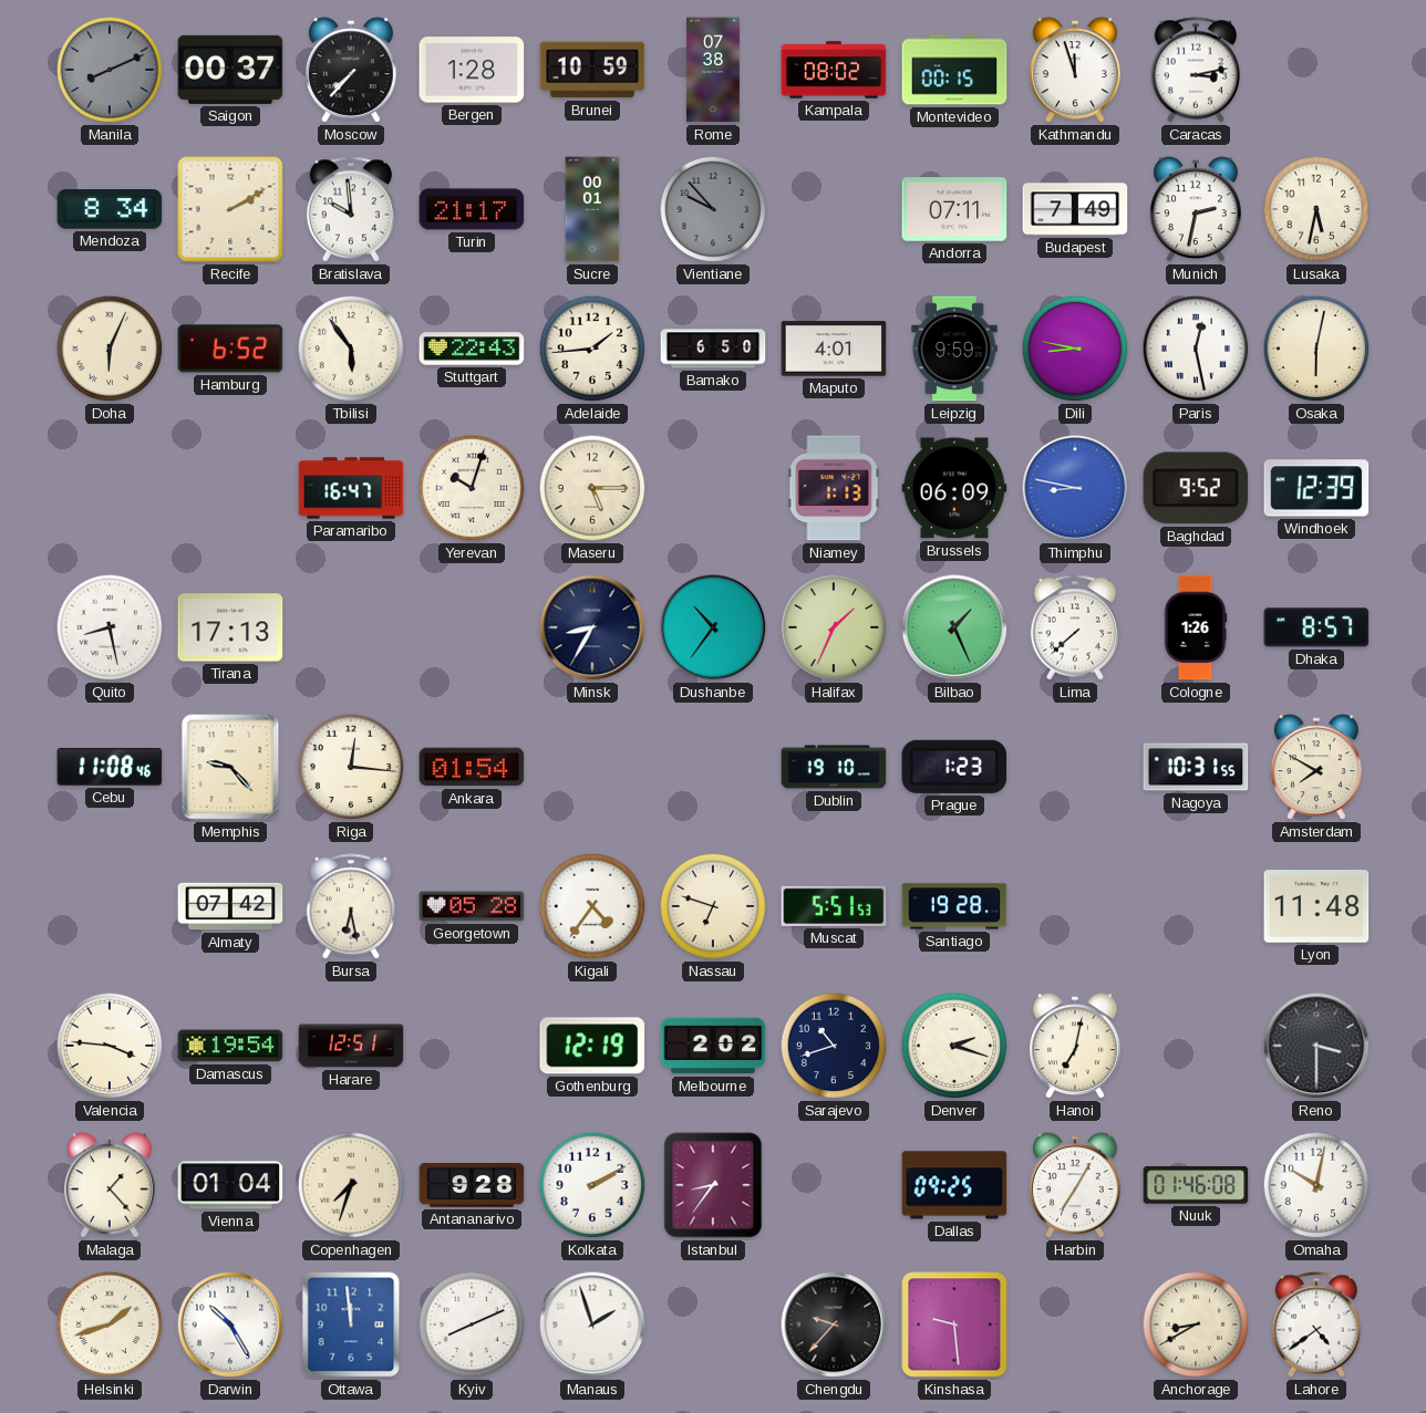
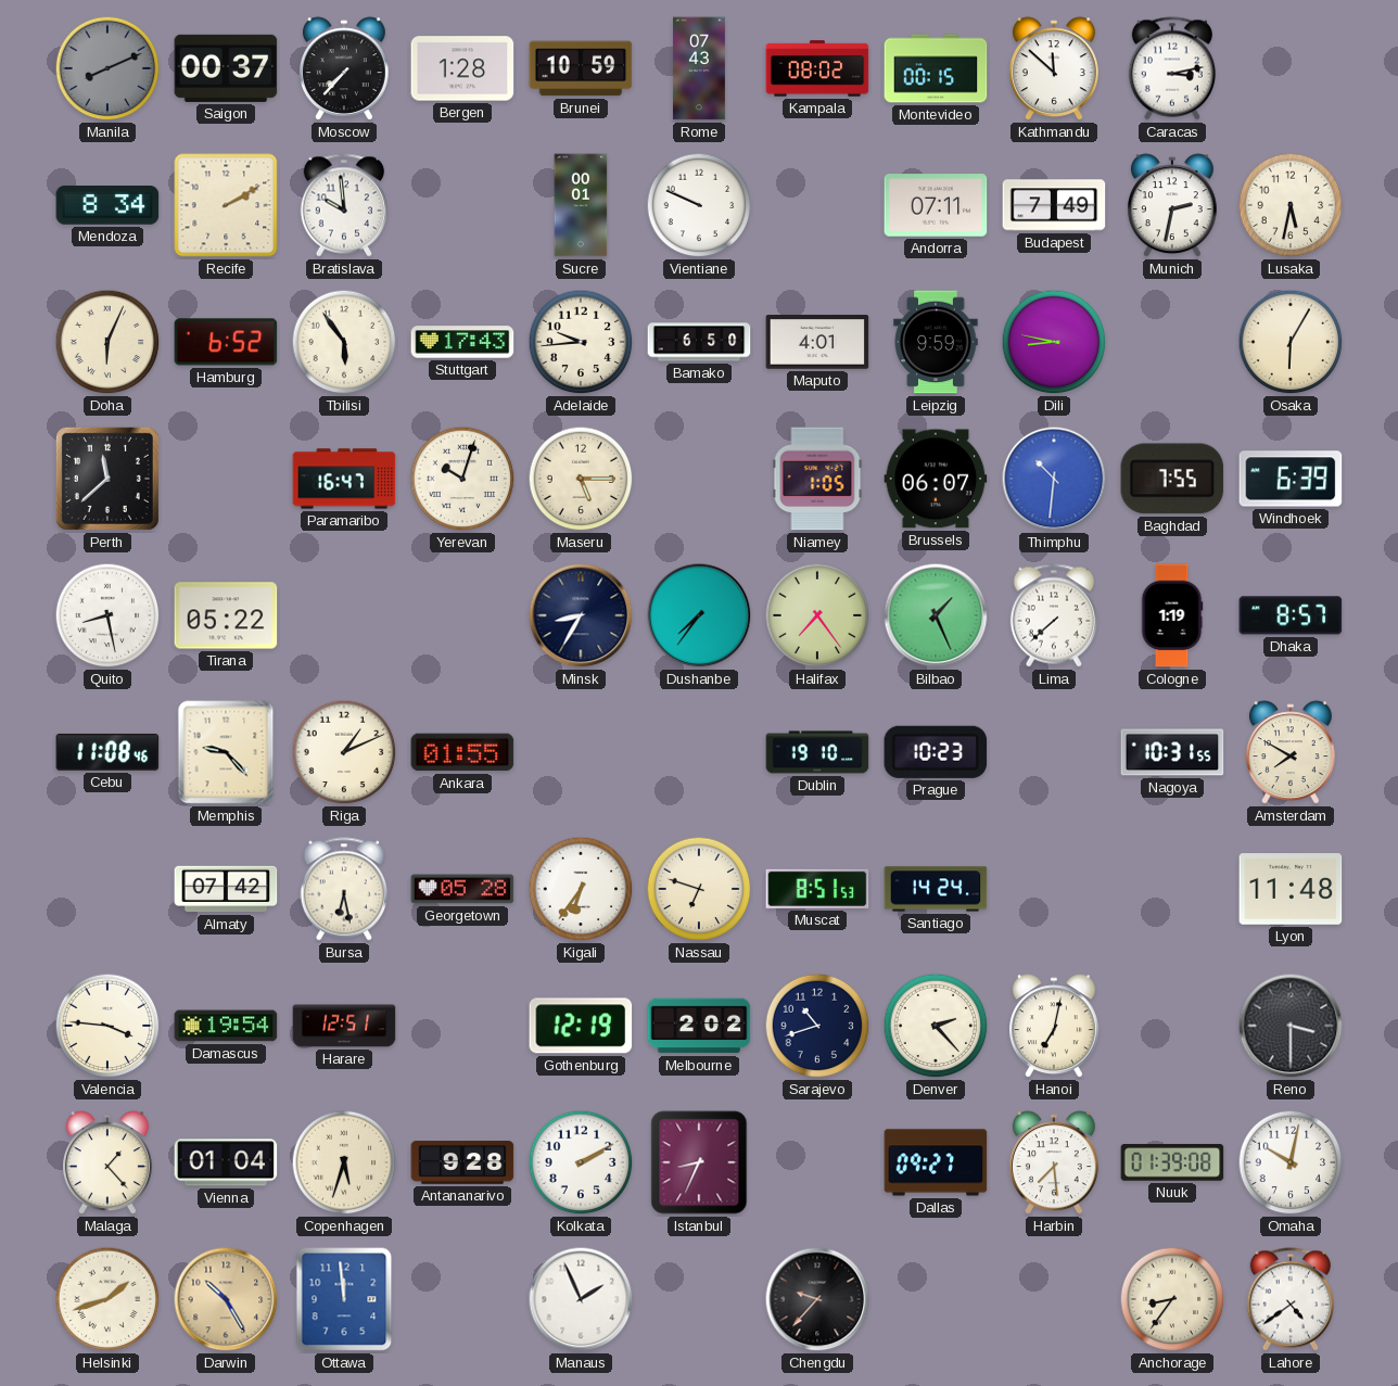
Rome: 07:38 -> 07:43 (699, 68)
Kathmandu: 11:57 -> 11:52 (1054, 69)
Turin: 21:17 -> none (472, 209)
Vientiane: 9:53 -> 9:49 (699, 205)
Vientiane dial: grey -> white (699, 205)
Stuttgart: 22:43 -> 17:43 (462, 342)
Adelaide: 1:44 -> 9:44 (581, 342)
Paris: 12:28 -> none (1196, 349)
Osaka: 6:02 -> 6:05 (1291, 342)
Perth: none -> 11:38 (107, 479)
Niamey: 1:13 -> 1:05 (817, 479)
Brussels: 06:09 -> 06:07 (936, 479)
Thimphu: 8:47 -> 10:31 (1054, 479)
Baghdad: 9:52 -> 7:55 (1172, 479)
Windhoek: 12:39 -> 6:39 (1291, 479)
Tirana: 17:13 -> 05:22 (226, 615)
Dushanbe: 10:36 -> 7:36 (699, 615)
Halifax: 1:34 -> 7:24 (817, 615)
Cologne: 1:26 -> 1:19 (1172, 615)
Riga: 12:16 -> 1:11 (344, 752)
Ankara: 01:54 -> 01:55 (462, 752)
Prague: 1:23 -> 10:23 (936, 752)
Kigali: 4:36 -> 6:36 (581, 889)
Muscat: 5:51 -> 8:51 (817, 889)
Santiago: 19:28 -> 14:24 (936, 889)
Denver: 2:18 -> 2:23 (936, 1026)
Copenhagen: 7:33 -> 5:33 (344, 1162)
Istanbul: 8:36 -> 8:34 (699, 1162)
Dallas: 09:25 -> 09:27 (936, 1162)
Harbin: 7:05 -> 7:29 (1054, 1164)
Nuuk: 01:46 -> 01:39 (1172, 1162)
Darwin dial: white -> champagne (226, 1299)
Kyiv: 8:11 -> none (472, 1324)
Manaus: 1:57 -> 1:56 (581, 1299)
Kinshasa: 9:29 -> none (954, 1324)
Anchorage: 8:40 -> 8:36 (1172, 1299)
